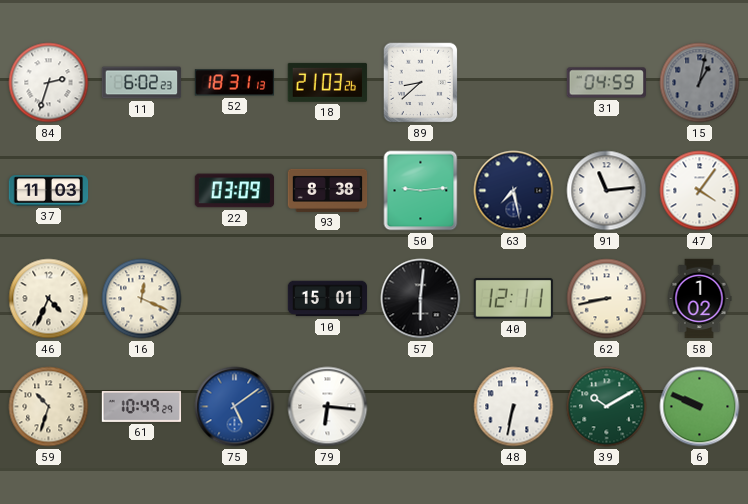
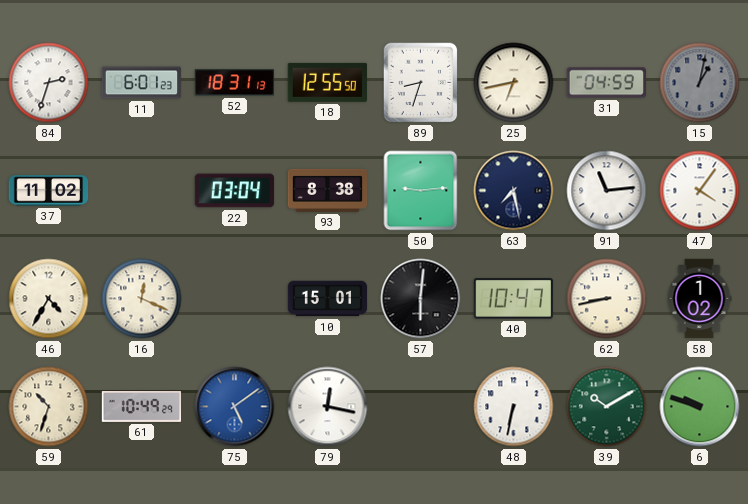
11: 6:02 -> 6:01 (142, 83)
18: 21:03 -> 12:55 (327, 82)
89: 8:38 -> 8:33 (421, 83)
25: none -> 6:43 (514, 83)
37: 11:03 -> 11:02 (49, 191)
22: 03:09 -> 03:04 (235, 191)
46: 4:34 -> 4:35 (49, 299)
40: 12:11 -> 10:47 (513, 299)
79: 6:16 -> 12:17 (328, 407)
6: 9:49 -> 9:48 (700, 407)
